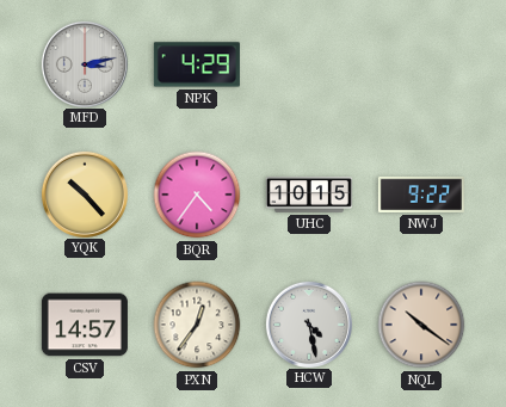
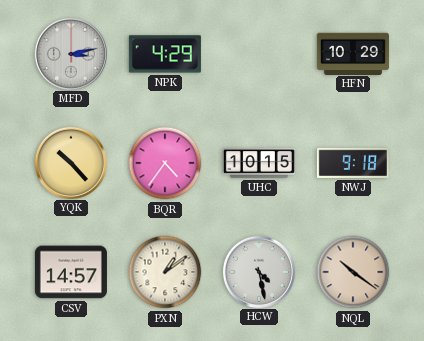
HFN: none -> 10:29 (353, 53)
NWJ: 9:22 -> 9:18 (353, 163)
PXN: 12:36 -> 1:09 (165, 272)
